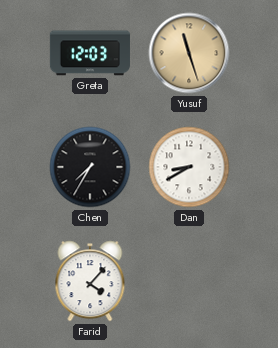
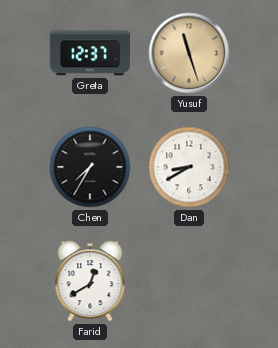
Greta: 12:03 -> 12:37 (90, 53)
Farid: 4:07 -> 12:40 (90, 281)
